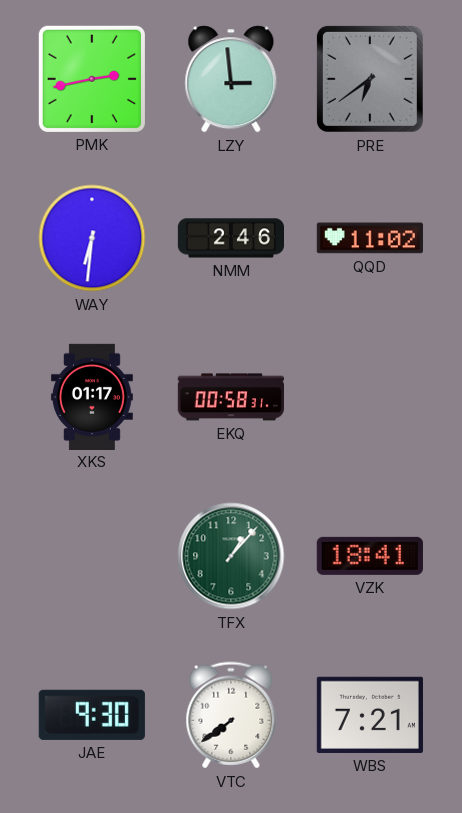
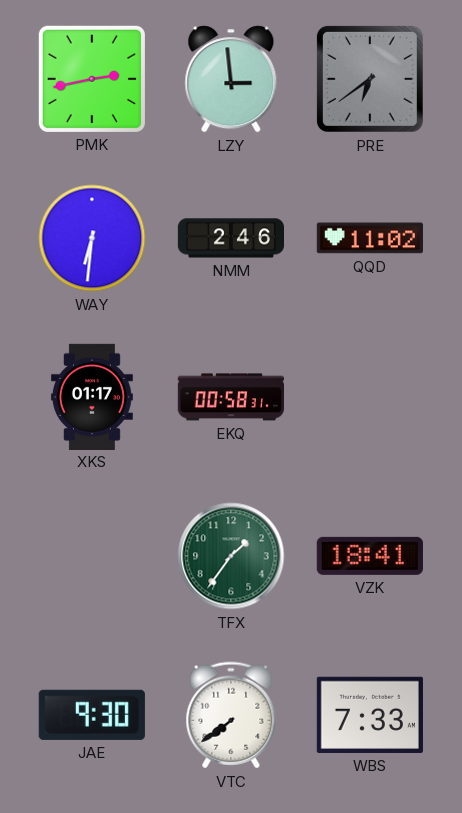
TFX: 1:07 -> 1:36 (231, 556)
WBS: 7:21 -> 7:33 (370, 715)
